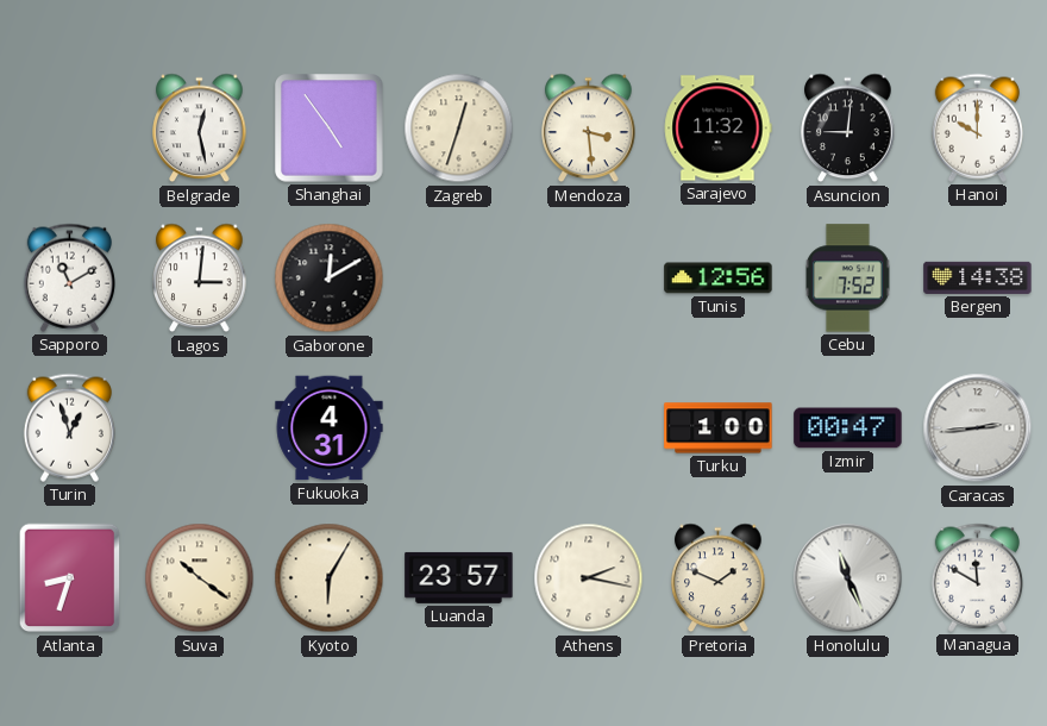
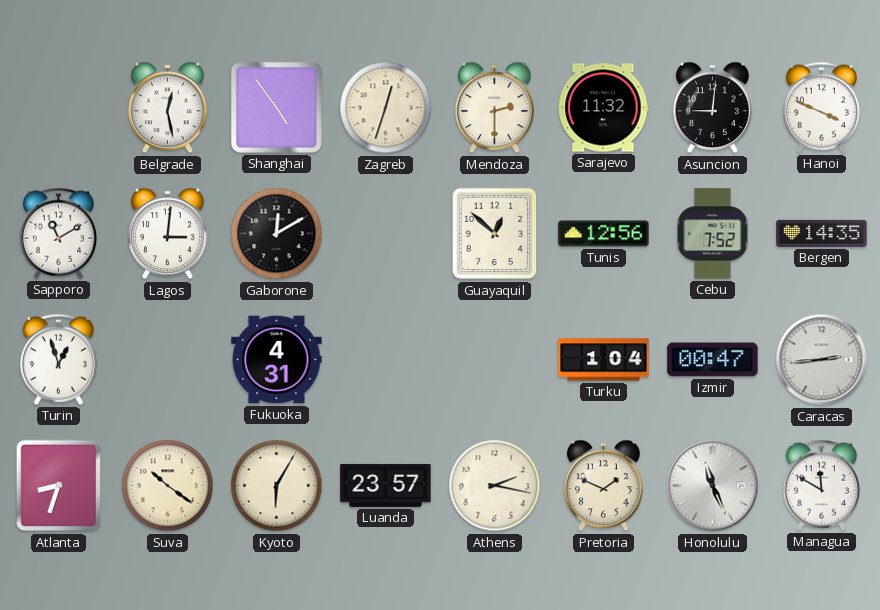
Mendoza: 3:29 -> 2:30 (495, 108)
Hanoi: 10:00 -> 3:49 (821, 107)
Guayaquil: none -> 12:52 (495, 234)
Bergen: 14:38 -> 14:35 (822, 233)
Turku: 1:00 -> 1:04 (604, 360)
